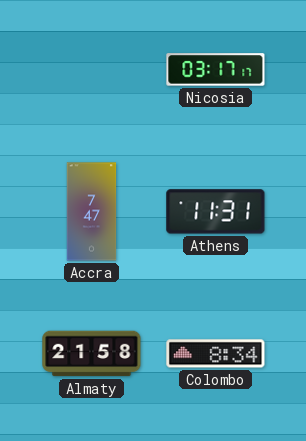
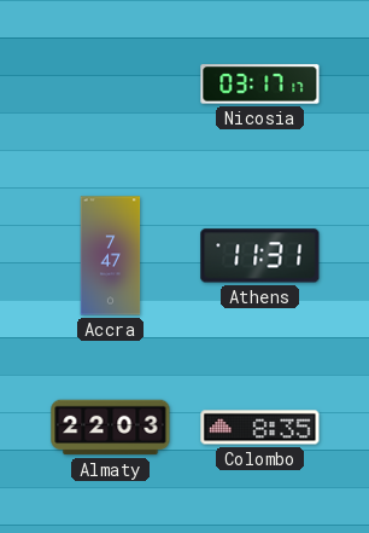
Almaty: 21:58 -> 22:03 (111, 428)
Colombo: 8:34 -> 8:35 (260, 428)
